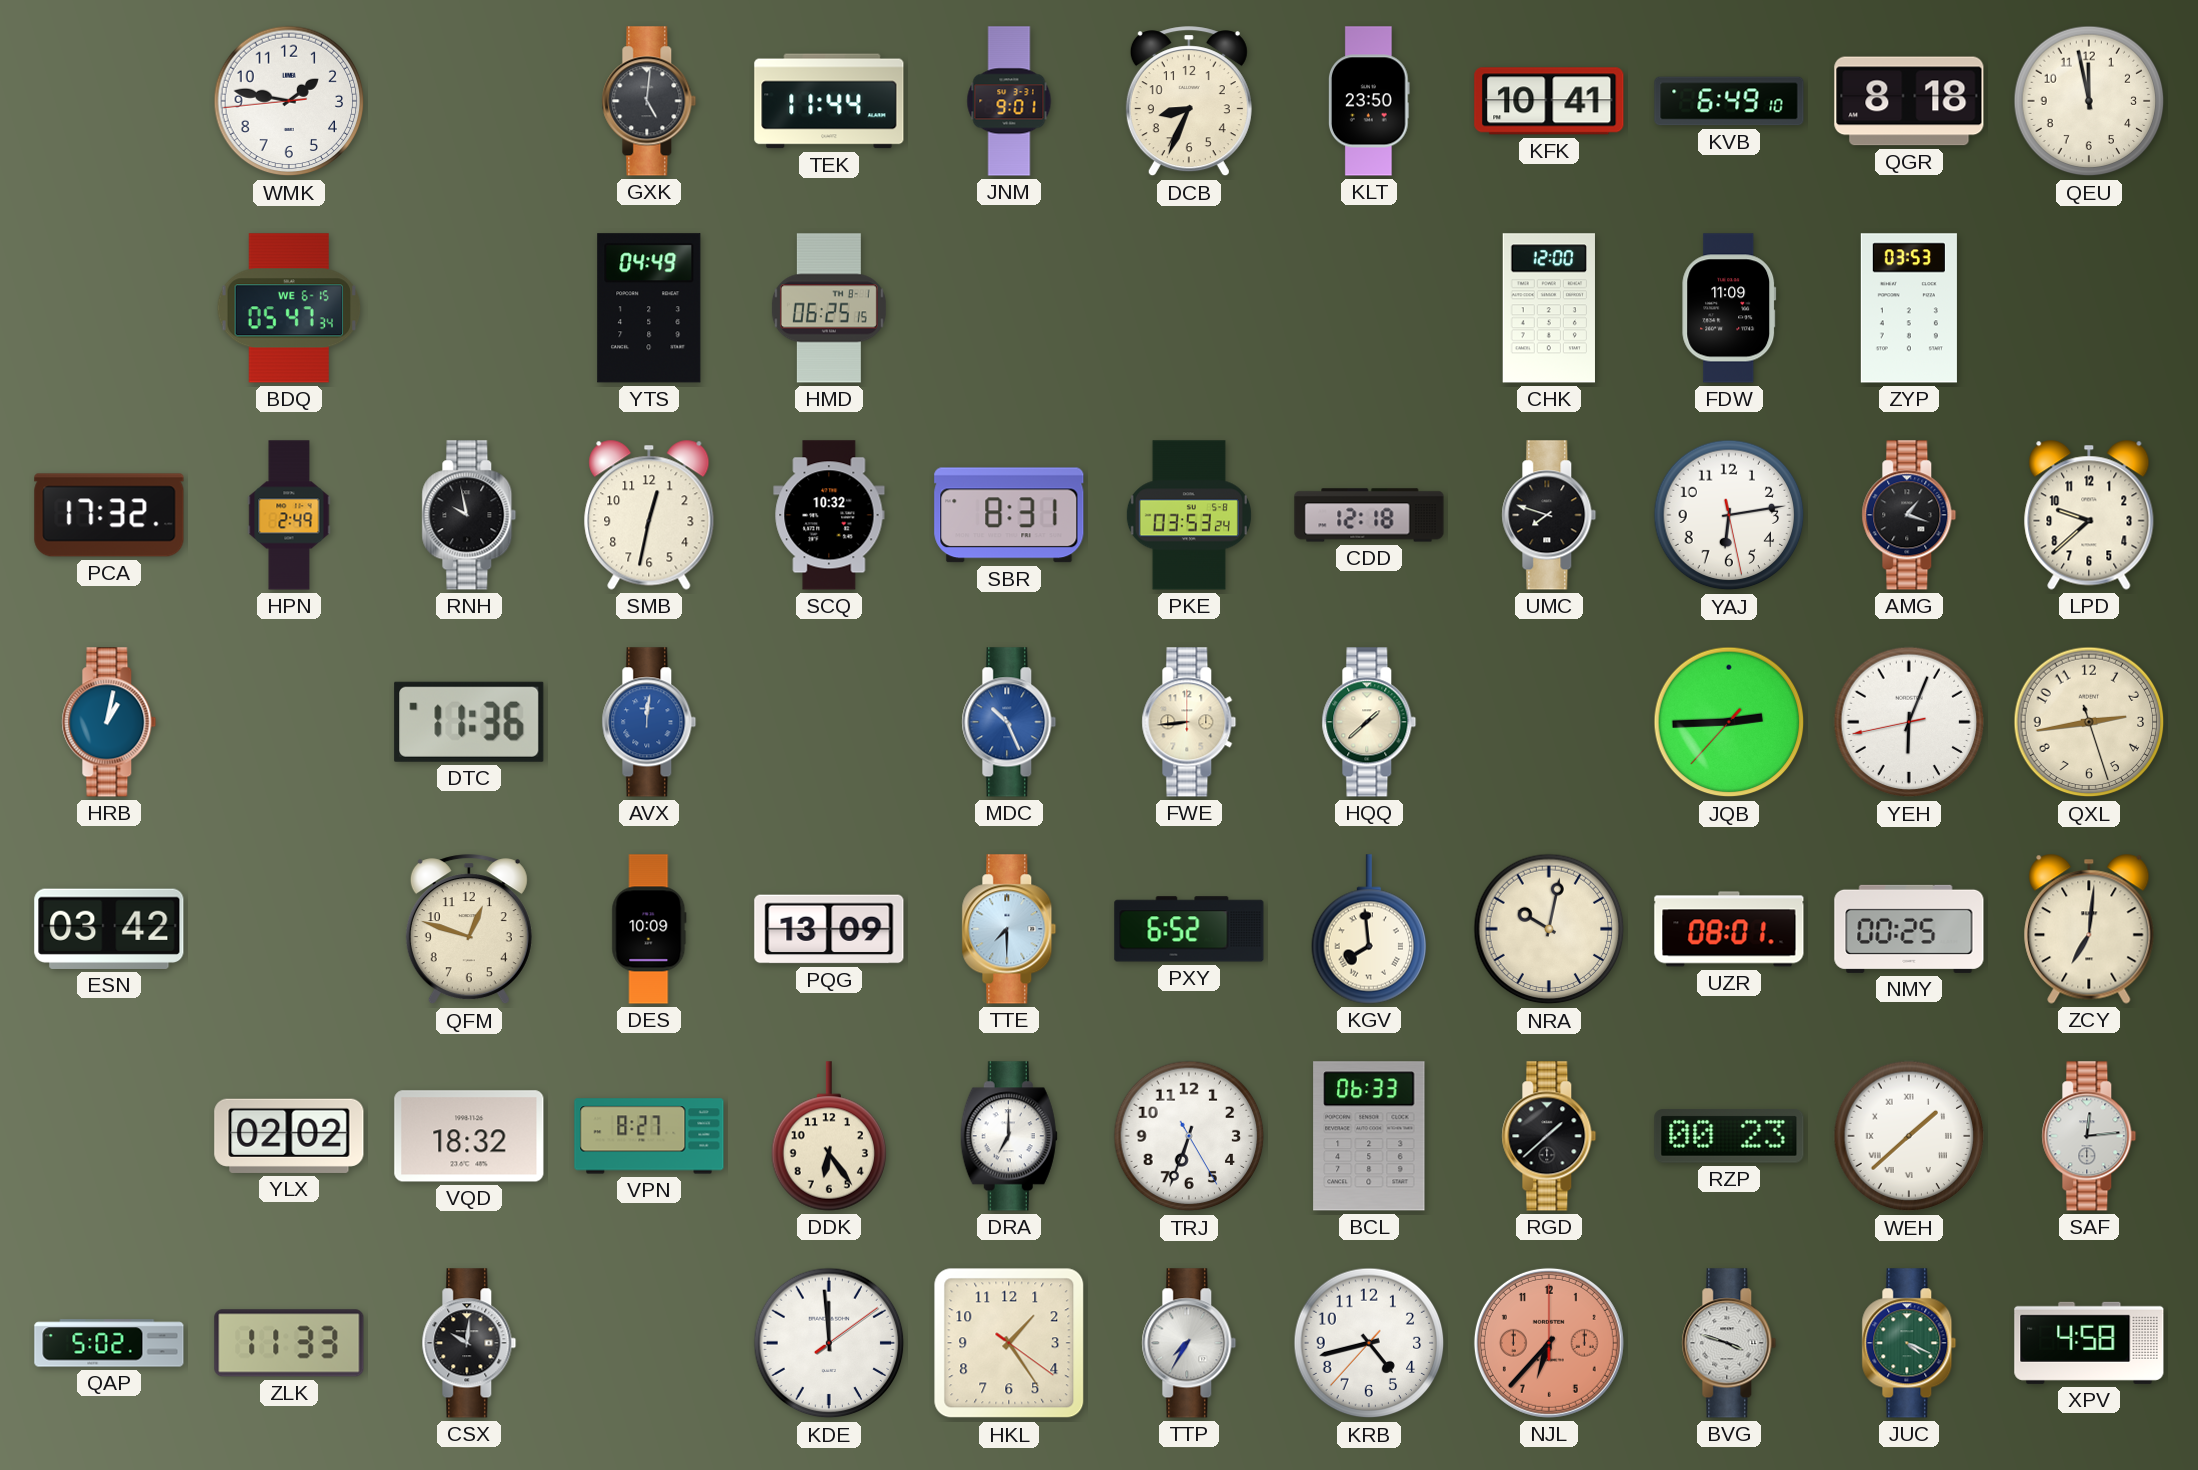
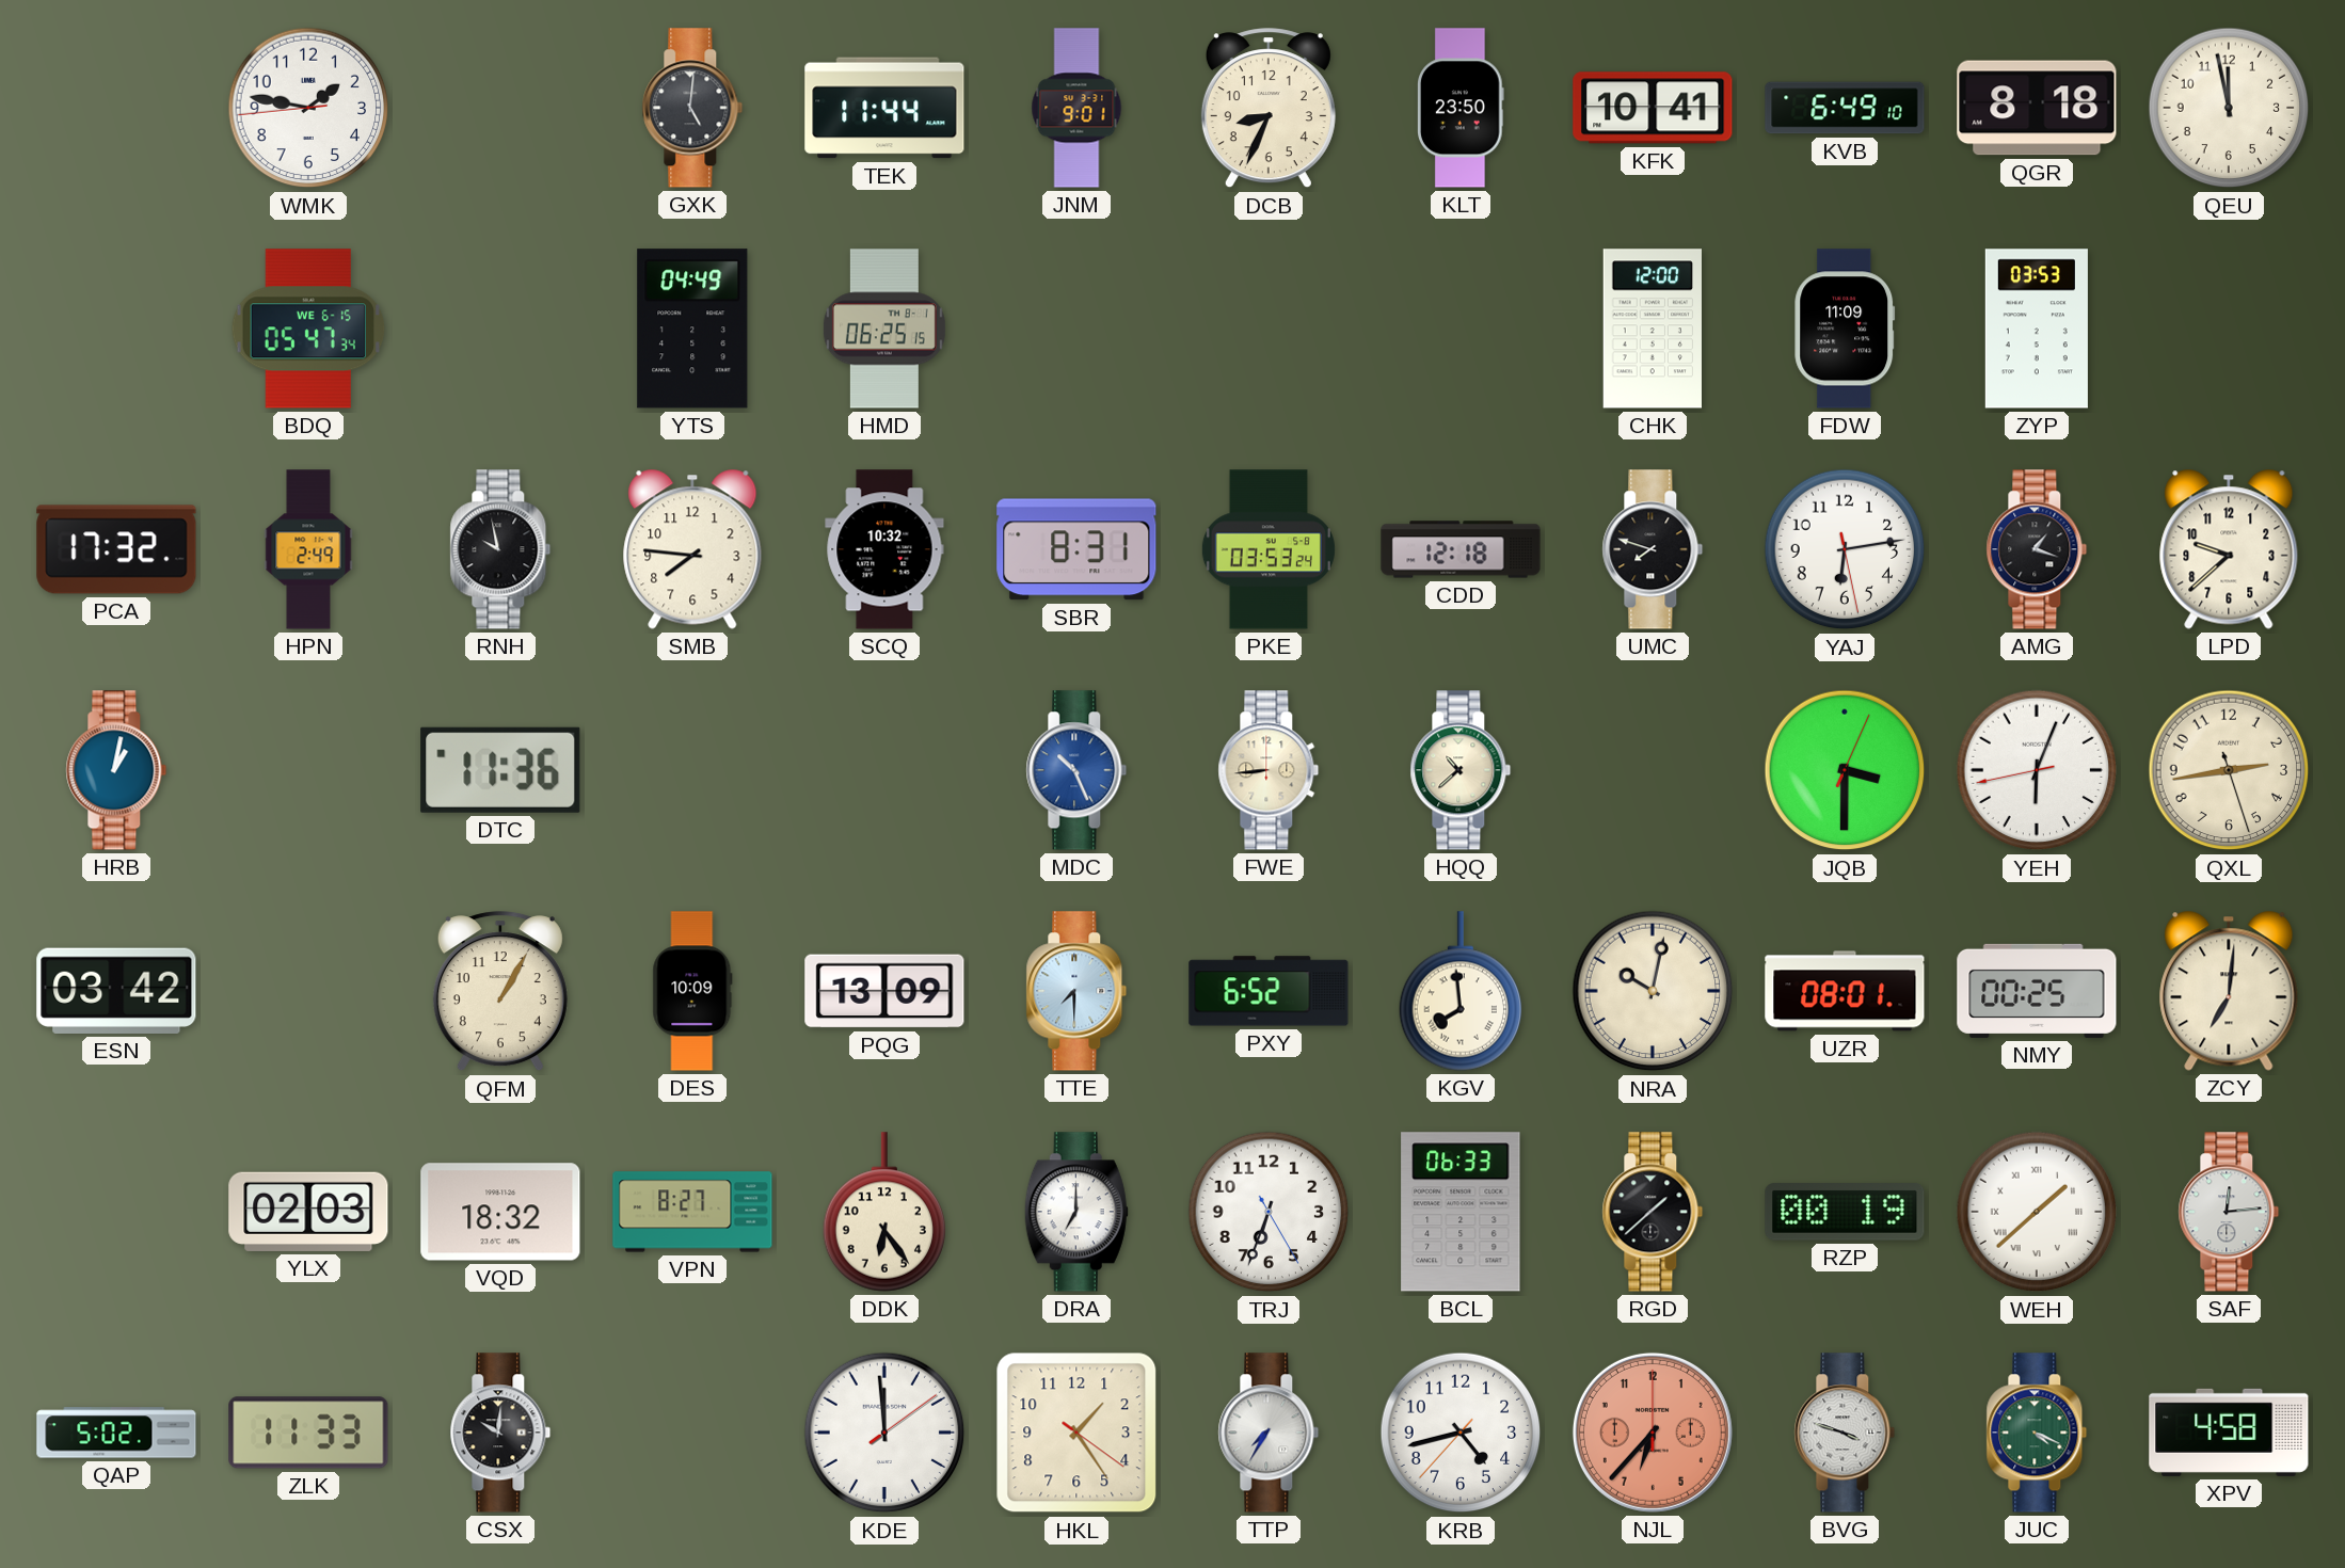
SMB: 12:32 -> 7:46 (692, 549)
AVX: 12:01 -> none (649, 722)
HQQ: 1:38 -> 10:38 (1461, 770)
JQB: 2:44 -> 3:30 (1845, 770)
QFM: 12:48 -> 1:05 (500, 992)
YLX: 02:02 -> 02:03 (308, 1212)
RZP: 00:23 -> 00:19 (1845, 1212)
